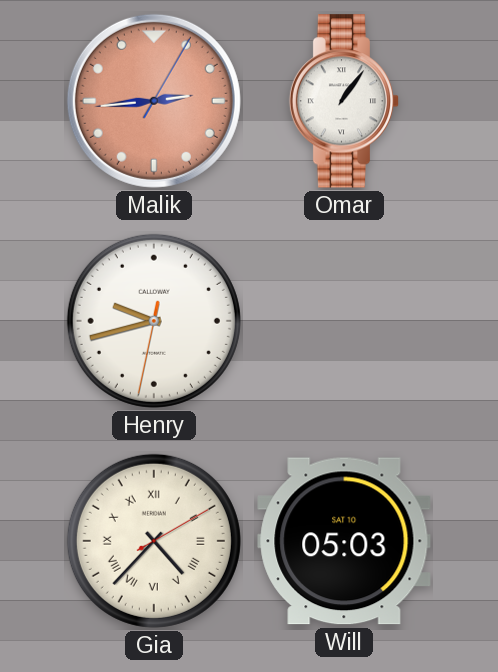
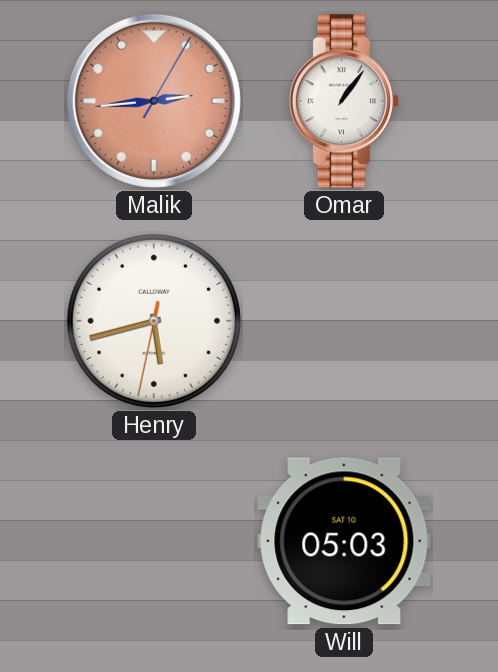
Henry: 9:42 -> 5:42 (154, 321)
Gia: 4:37 -> none (154, 541)
